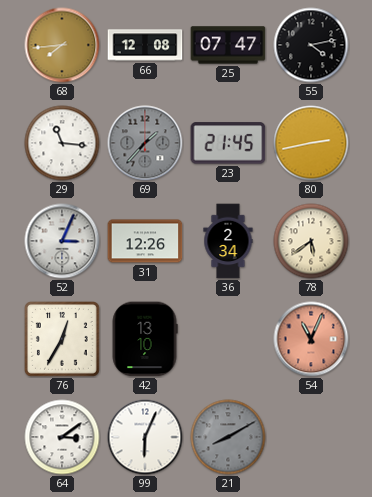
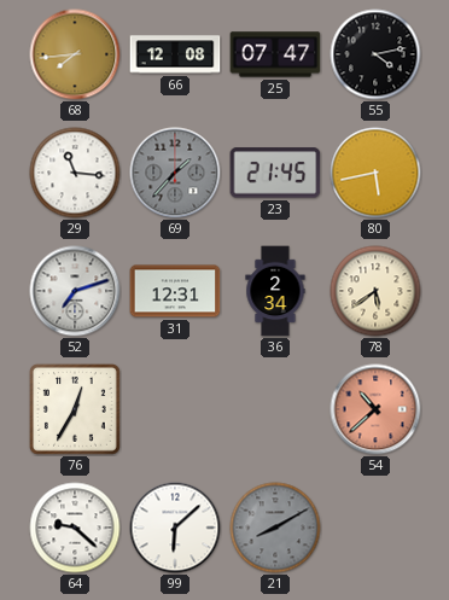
80: 2:43 -> 5:43 (375, 173)
52: 3:04 -> 7:12 (75, 291)
31: 12:26 -> 12:31 (175, 291)
42: 13:10 -> none (145, 339)
54: 11:04 -> 10:38 (375, 409)
64: 3:09 -> 9:22 (75, 528)
99: 6:04 -> 6:08 (175, 528)
